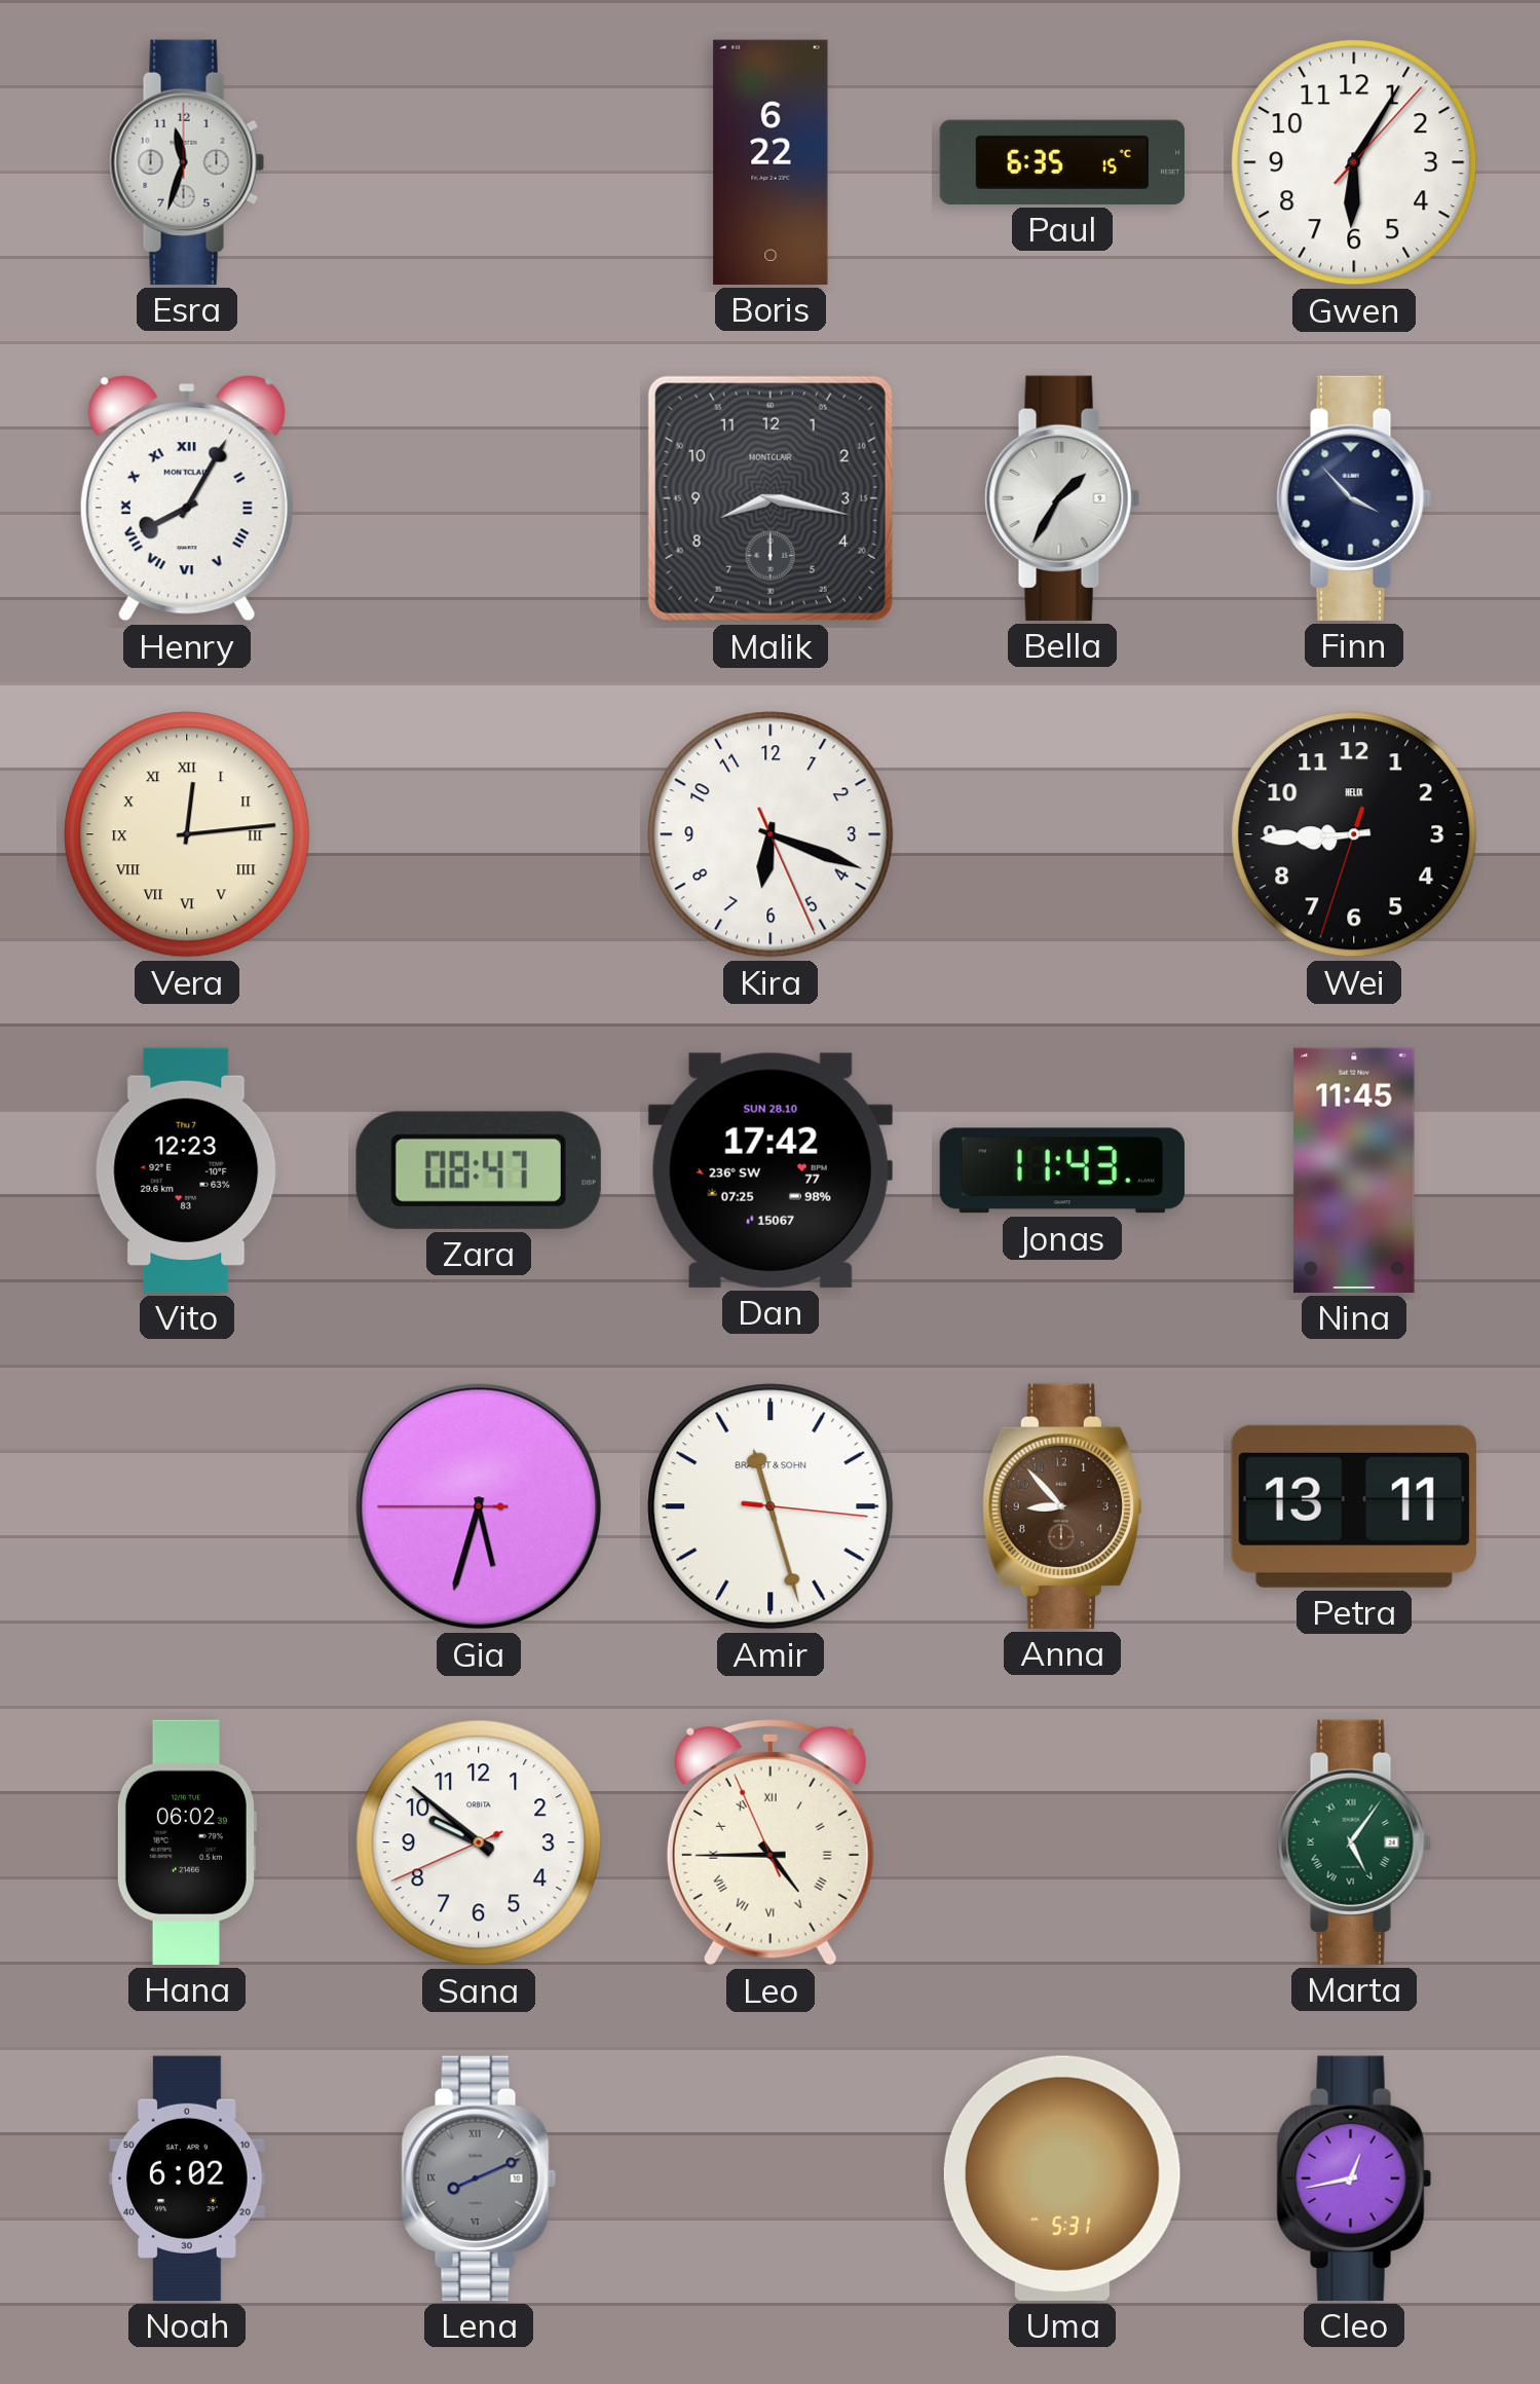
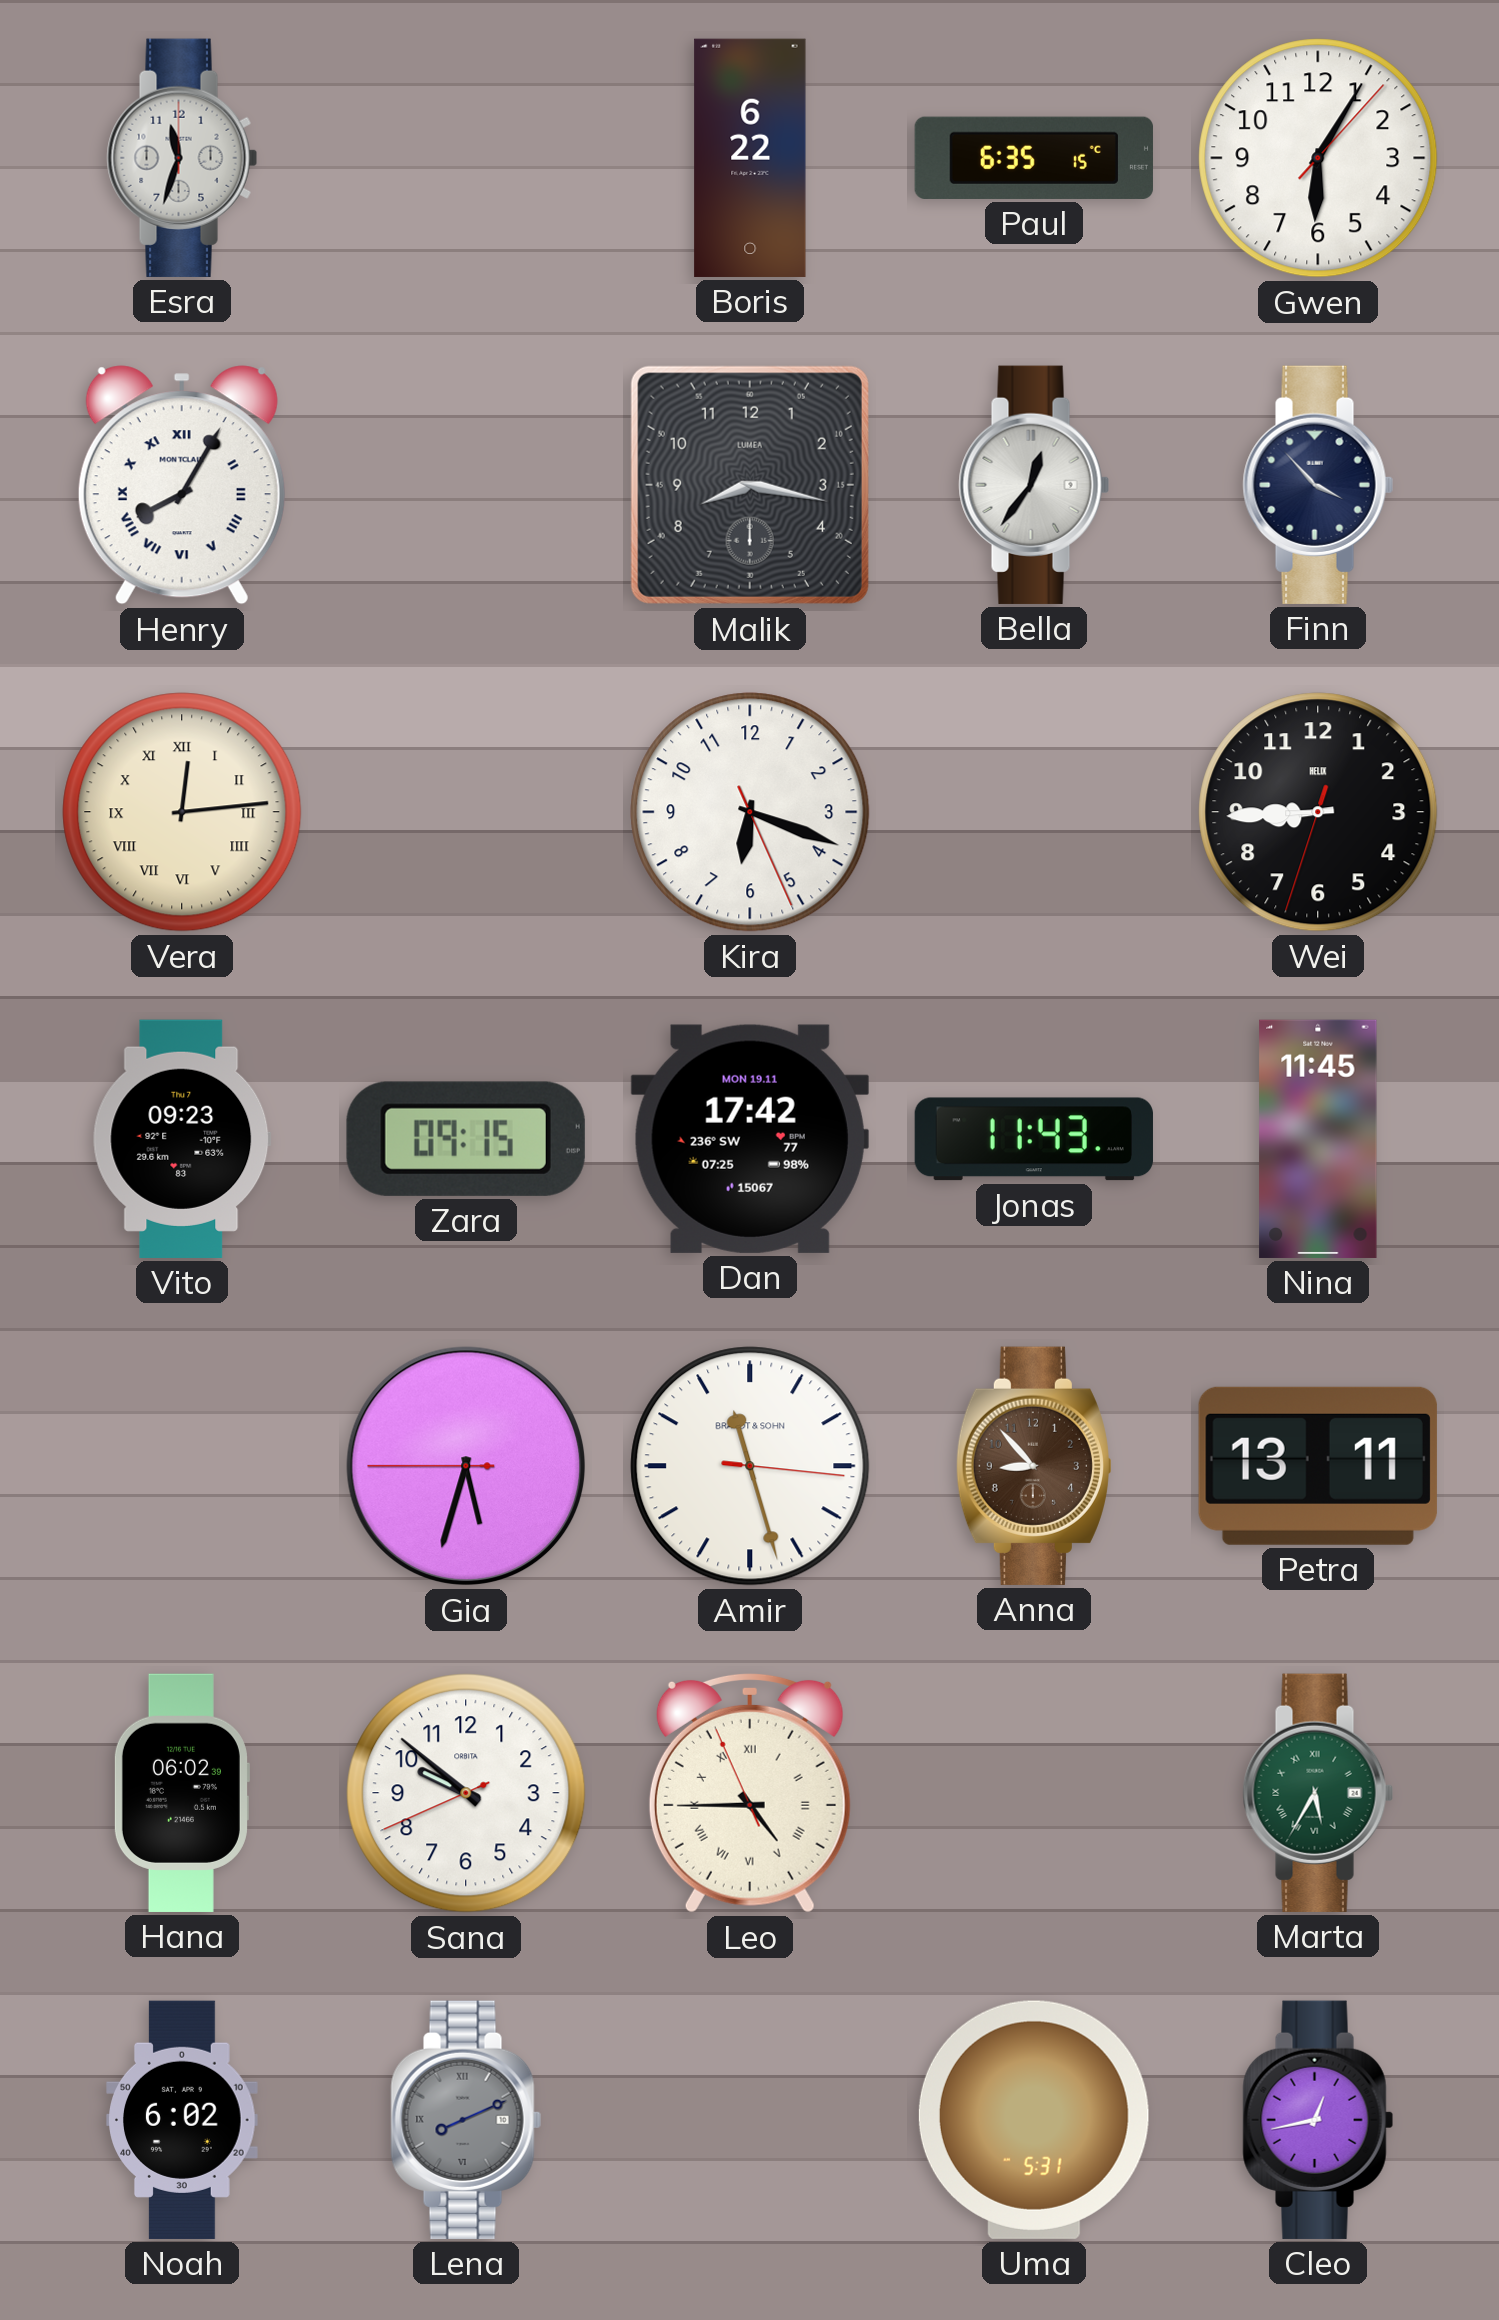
Malik brand: MONTCLAIR -> LUMEA (750, 485)
Bella: 1:35 -> 12:36 (1034, 485)
Vito: 12:23 -> 09:23 (182, 1139)
Zara: 08:47 -> 09:15 (466, 1139)
Dan date: SUN 28.10 -> MON 19.11 (750, 1139)
Marta: 5:06 -> 5:35 (1318, 1793)
